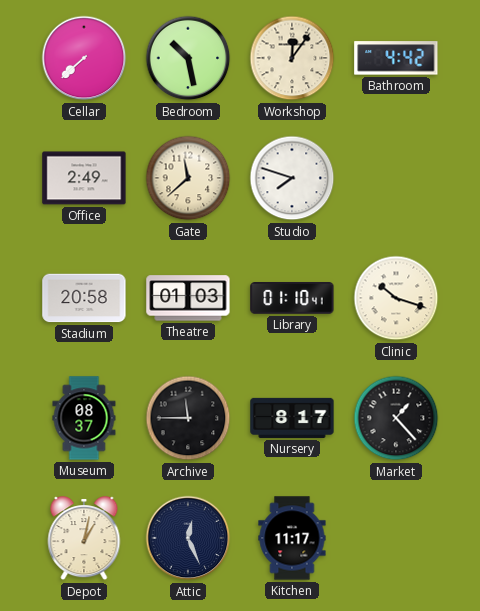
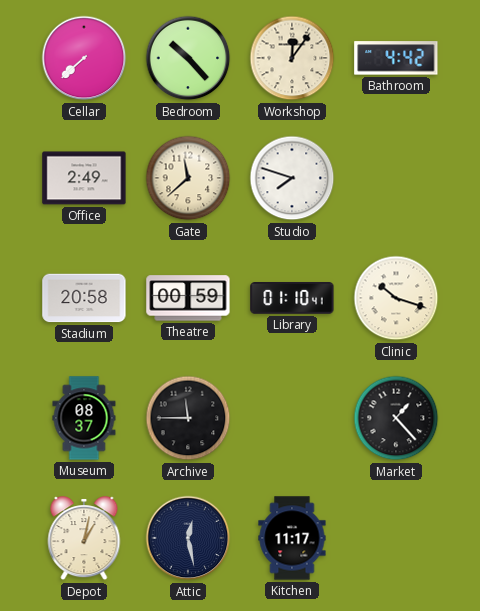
Bedroom: 10:28 -> 10:23 (188, 58)
Theatre: 01:03 -> 00:59 (188, 298)
Nursery: 8:17 -> none (292, 418)
Attic: 12:26 -> 12:28 (188, 538)
